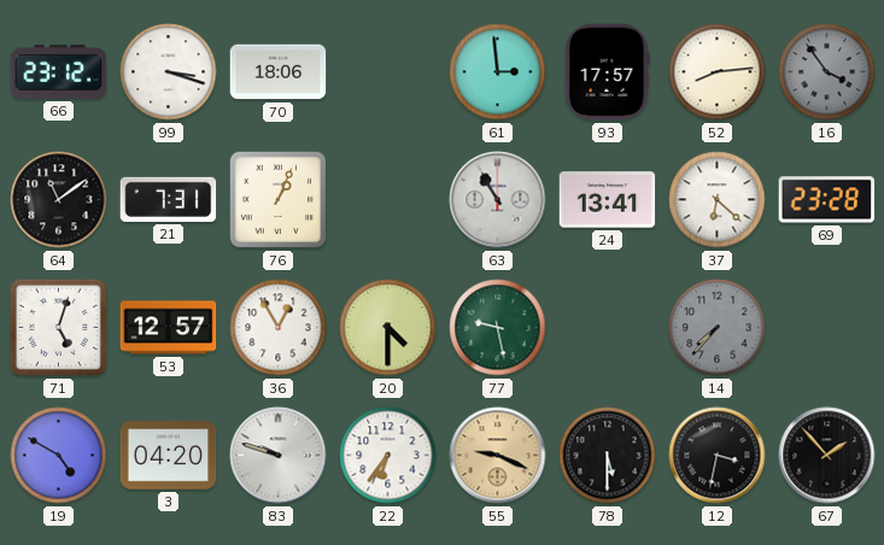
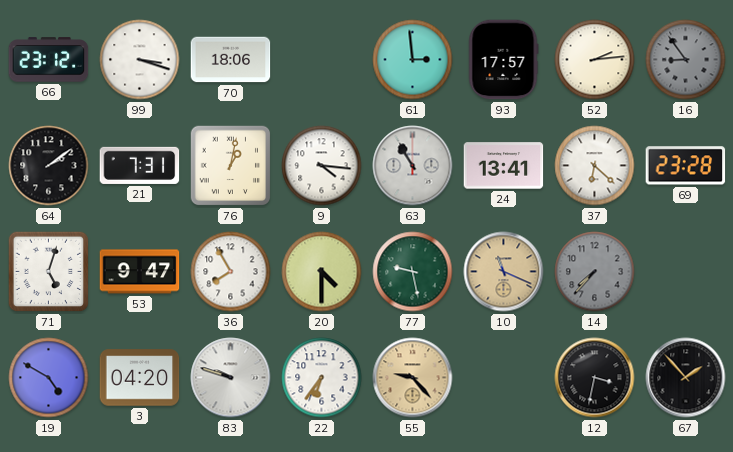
52: 8:14 -> 2:14 (595, 60)
16: 3:54 -> 8:54 (686, 60)
64: 11:09 -> 2:09 (49, 166)
76: 1:04 -> 1:02 (231, 166)
9: none -> 4:16 (322, 166)
53: 12:57 -> 9:47 (140, 272)
36: 12:55 -> 7:55 (231, 272)
10: none -> 11:19 (504, 272)
55: 9:19 -> 9:23 (413, 378)
78: 5:30 -> none (608, 456)
